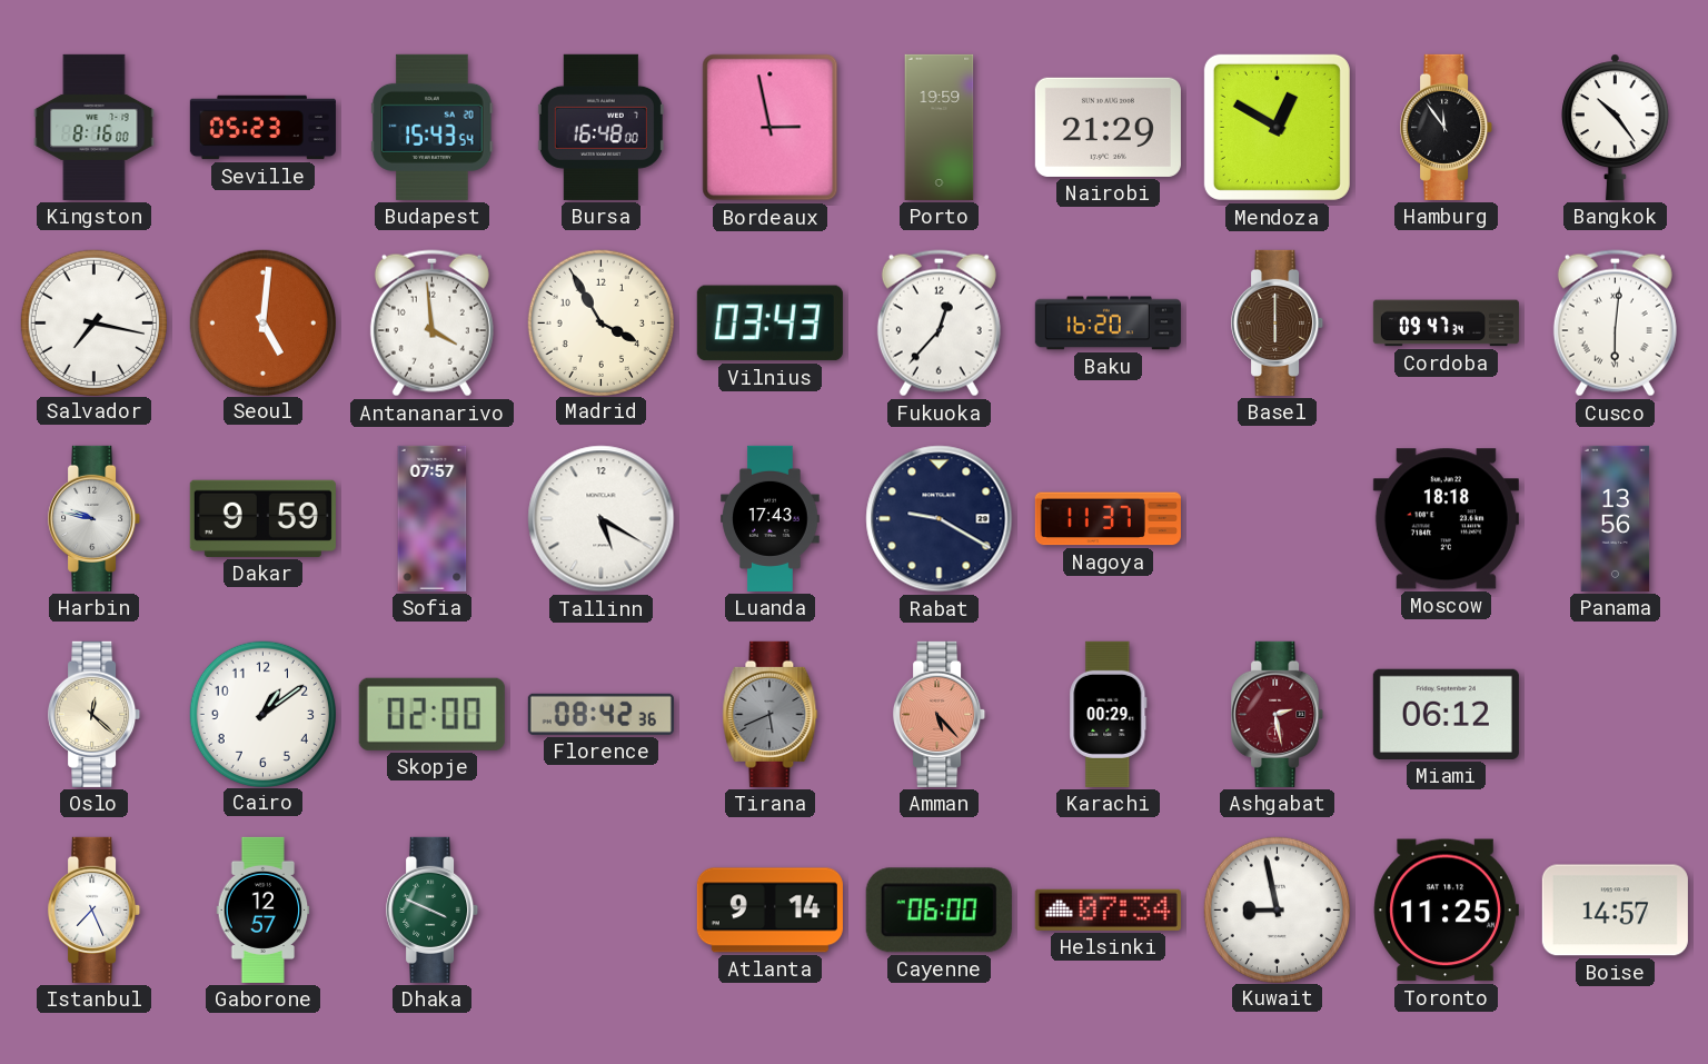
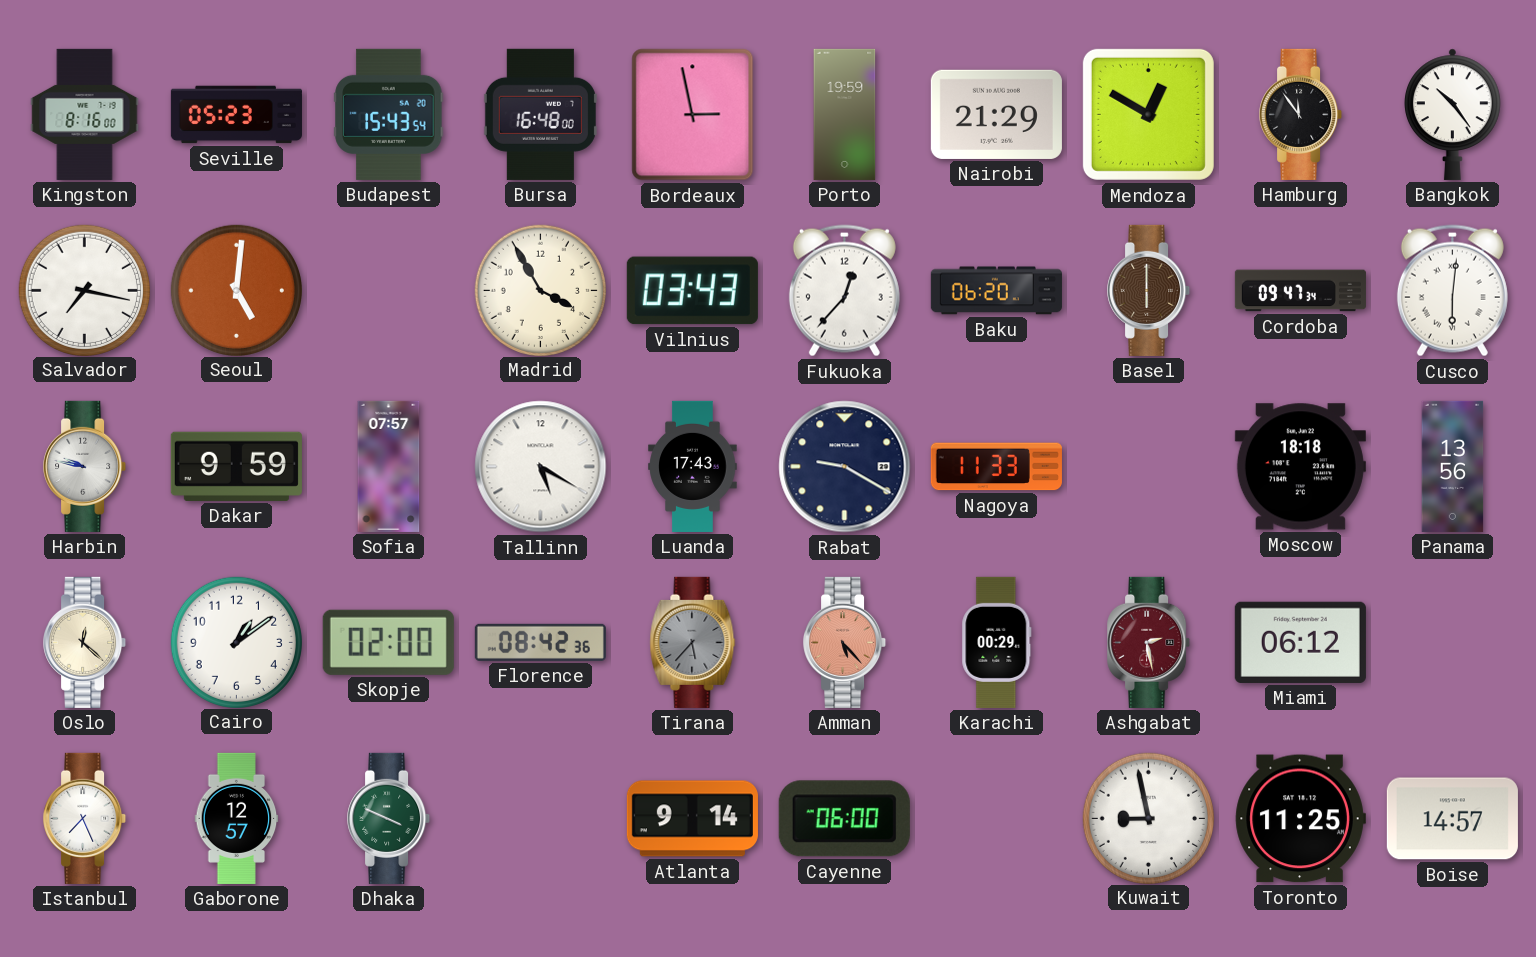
Antananarivo: 3:59 -> none (431, 324)
Baku: 16:20 -> 06:20 (996, 291)
Nagoya: 11:37 -> 11:33 (996, 467)
Tirana: 5:41 -> 5:37 (693, 642)
Helsinki: 07:34 -> none (1108, 909)
